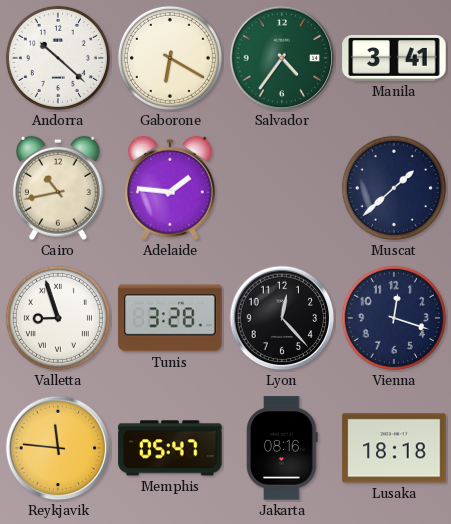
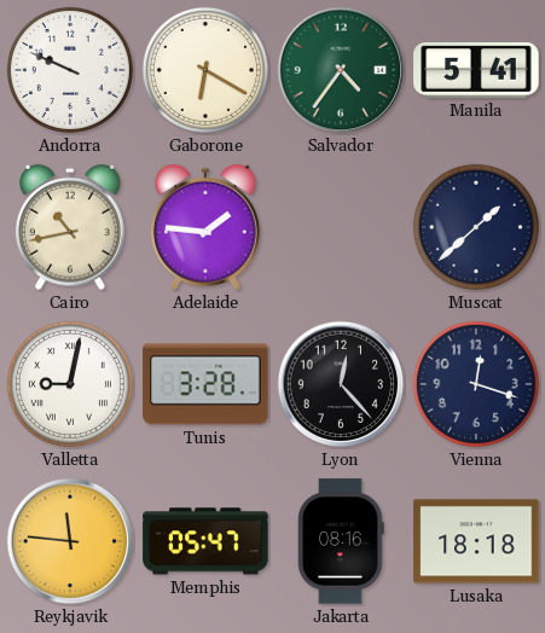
Andorra: 10:22 -> 9:49 (70, 70)
Manila: 3:41 -> 5:41 (476, 70)
Valletta: 8:57 -> 9:02 (70, 384)
